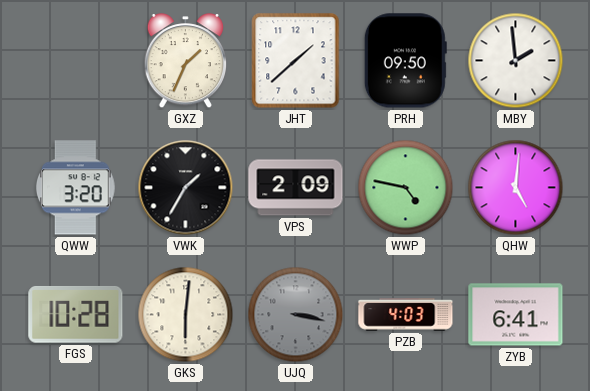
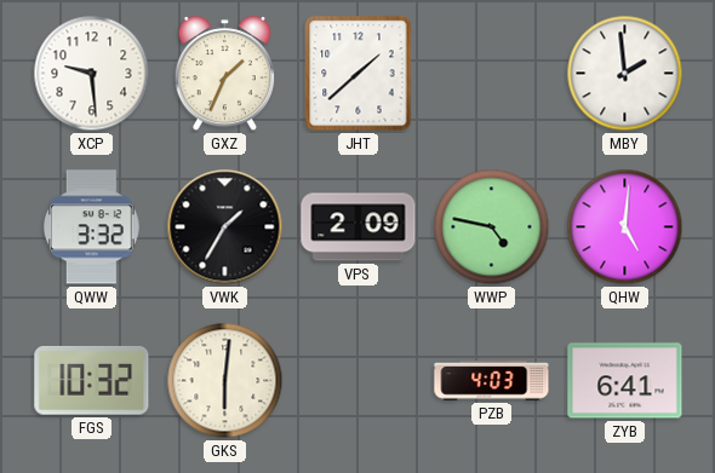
XCP: none -> 9:29 (92, 74)
PRH: 09:50 -> none (405, 61)
QWW: 3:20 -> 3:32 (92, 227)
FGS: 10:28 -> 10:32 (92, 381)
UJQ: 3:17 -> none (296, 315)
